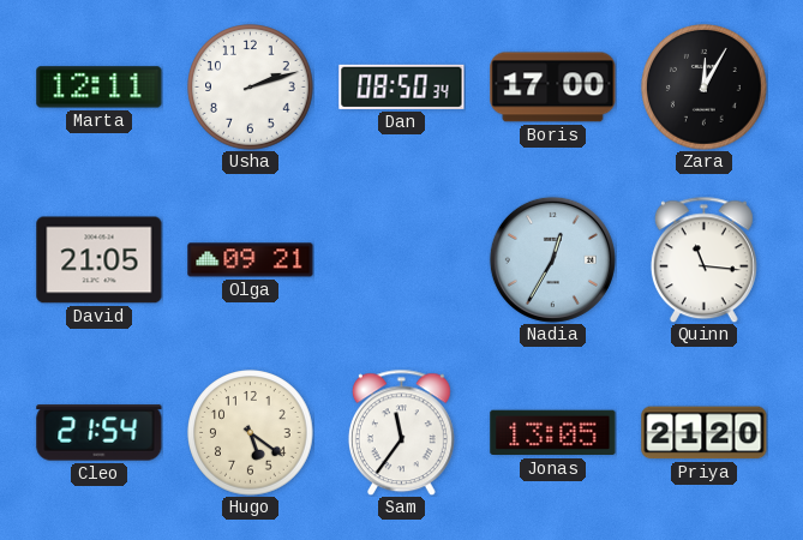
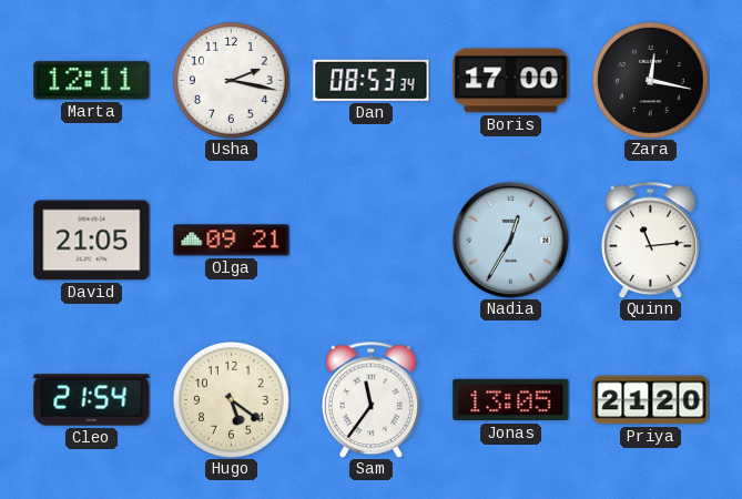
Usha: 2:12 -> 2:17 (232, 81)
Dan: 08:50 -> 08:53 (372, 80)
Zara: 12:05 -> 12:17 (651, 81)
Quinn: 11:16 -> 11:14 (650, 240)
